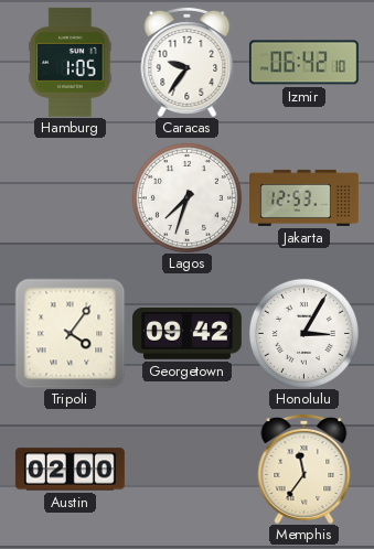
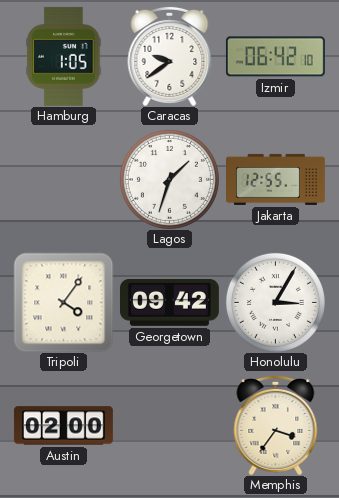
Caracas: 9:36 -> 9:39 (170, 56)
Lagos: 7:33 -> 1:33 (169, 179)
Jakarta: 12:53 -> 12:55 (276, 179)
Memphis: 11:36 -> 3:36 (276, 425)
